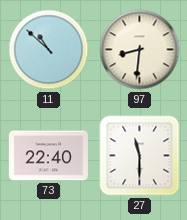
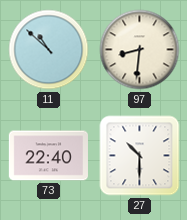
27: 11:30 -> 10:30 (140, 156)
